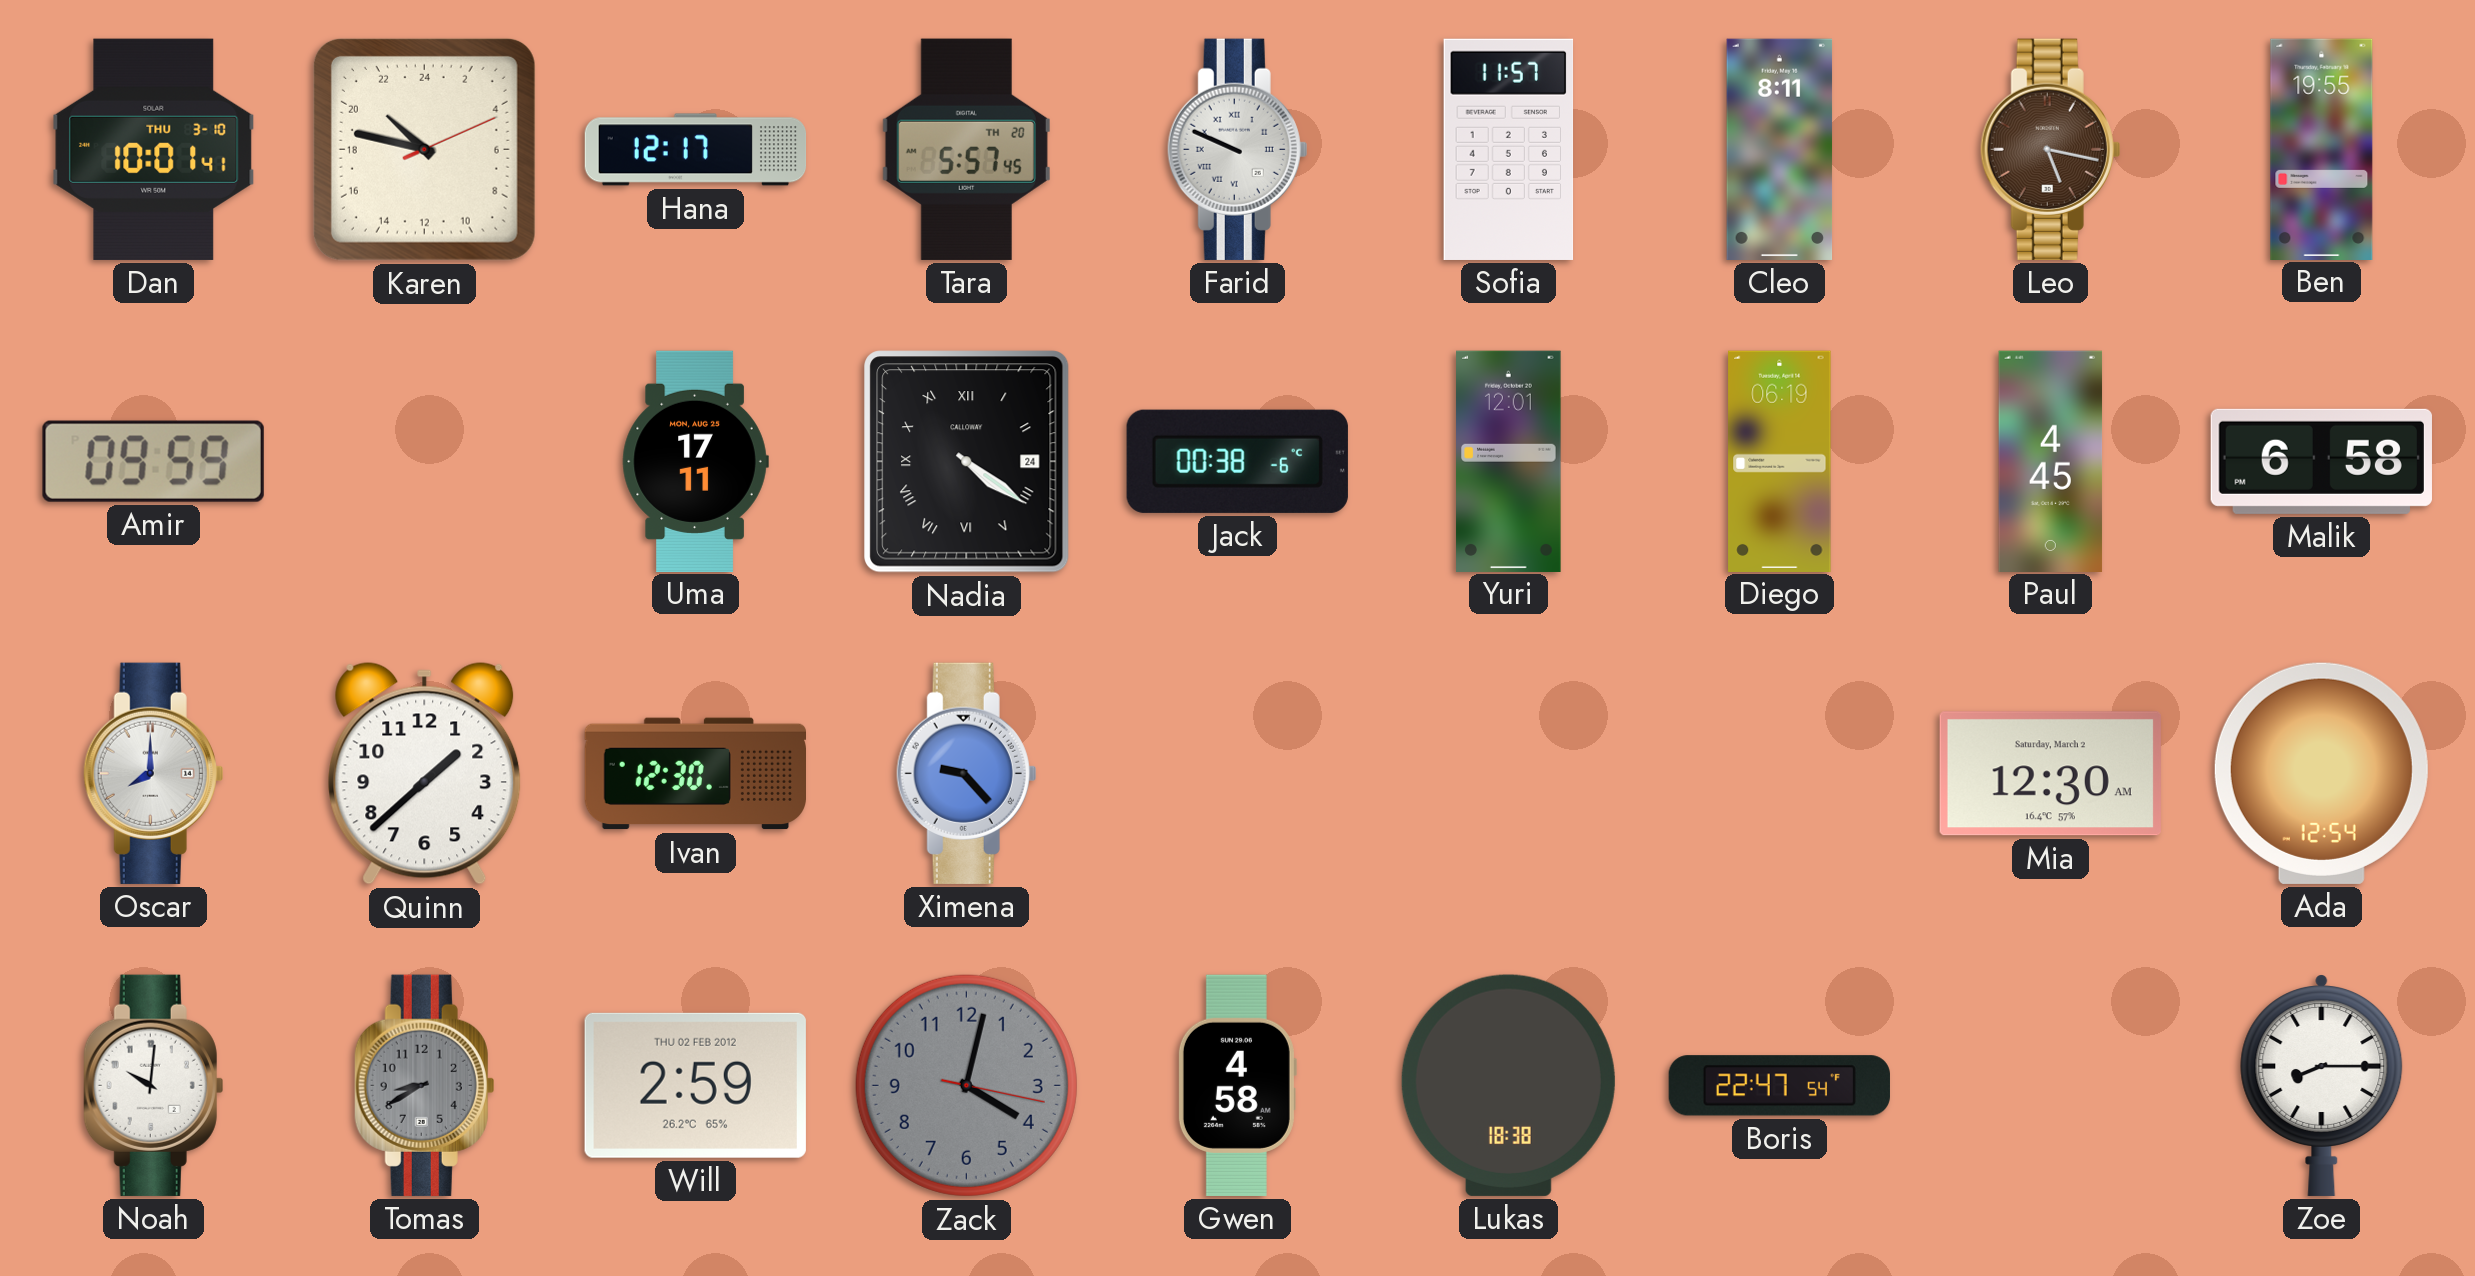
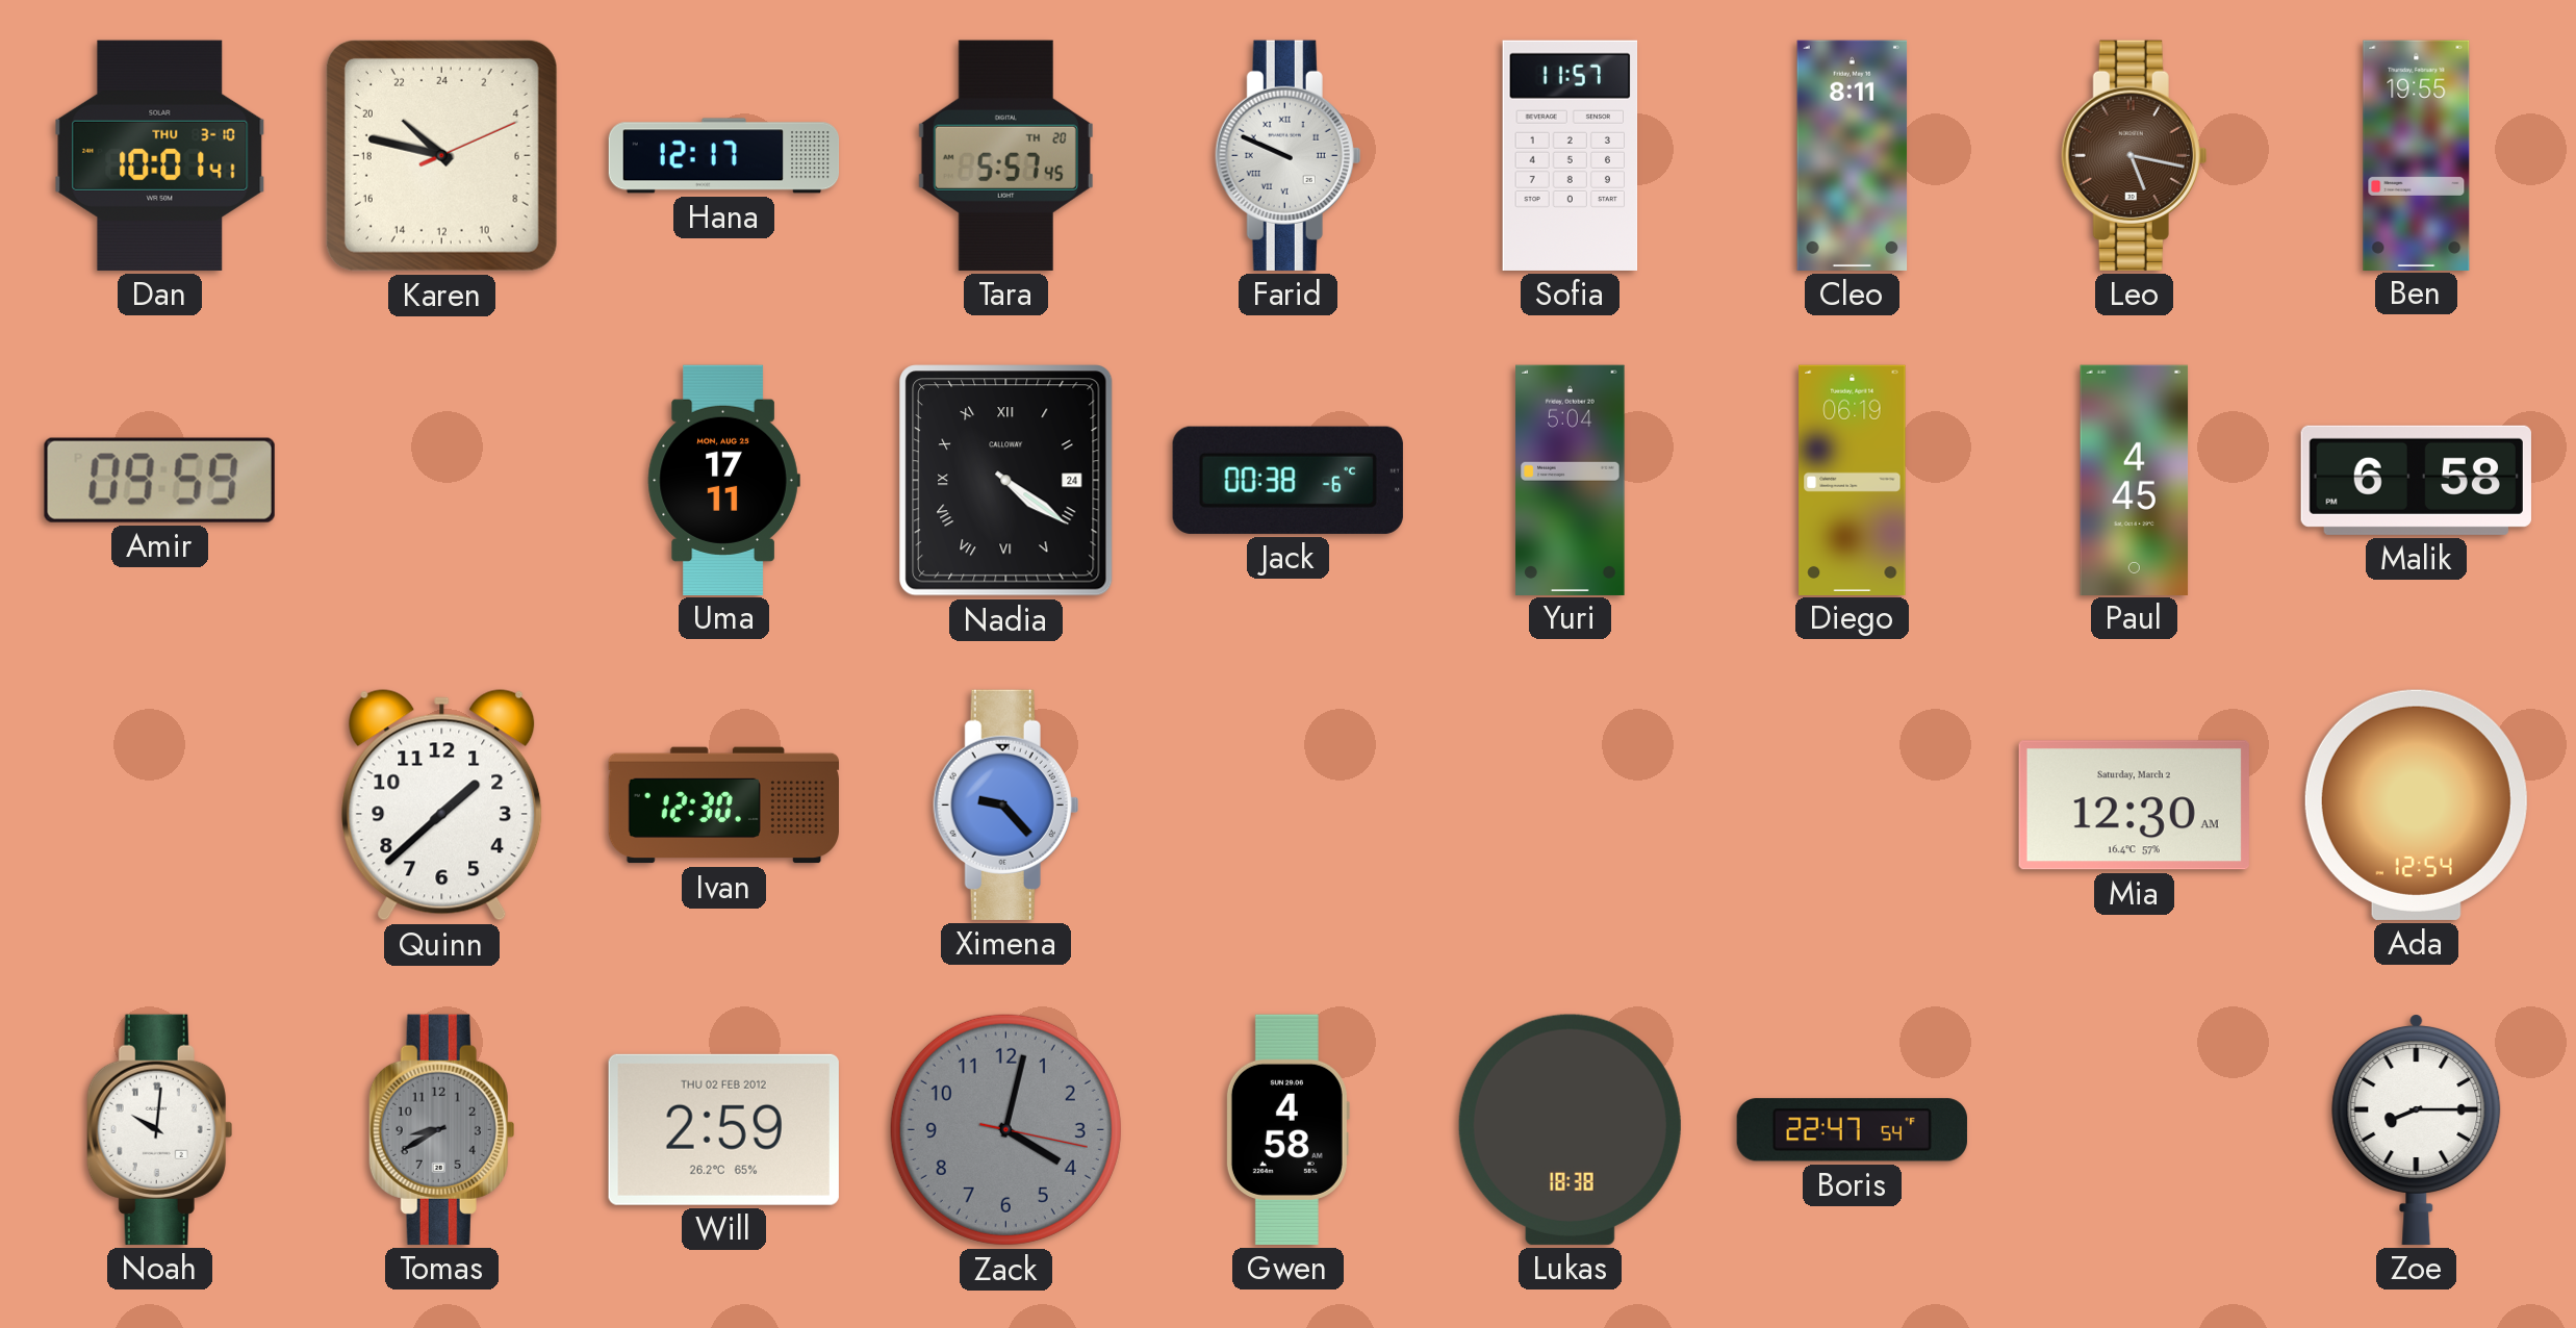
Yuri: 12:01 -> 5:04 (1571, 480)
Oscar: 8:00 -> none (154, 773)
